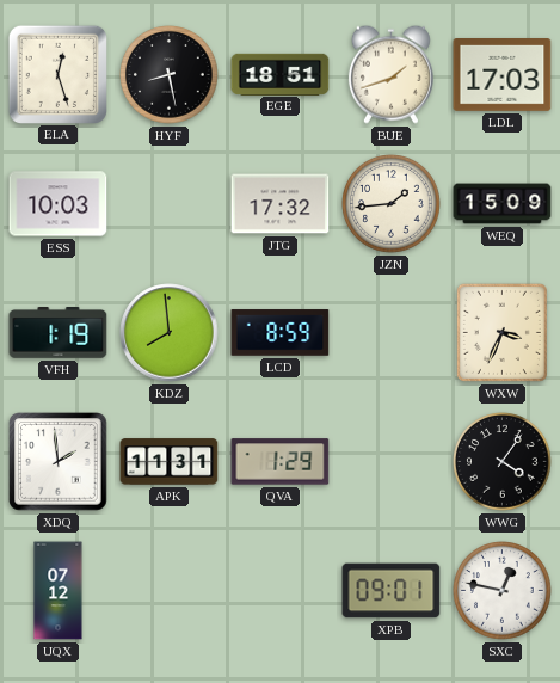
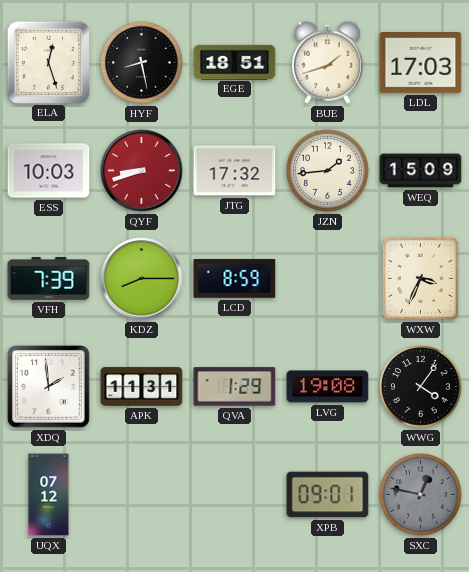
QYF: none -> 8:42 (142, 171)
VFH: 1:19 -> 7:39 (49, 279)
KDZ: 7:59 -> 8:15 (142, 279)
LVG: none -> 19:08 (328, 387)
SXC dial: white -> grey (421, 495)
